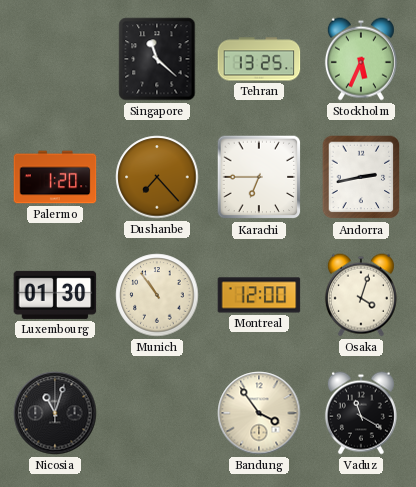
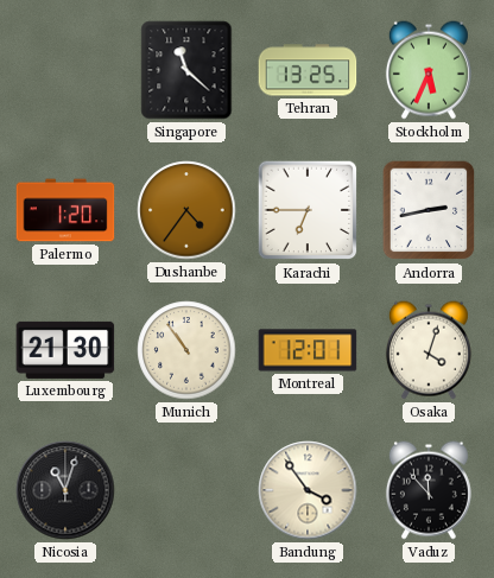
Dushanbe: 7:23 -> 4:36 (186, 210)
Luxembourg: 01:30 -> 21:30 (65, 350)
Montreal: 12:00 -> 12:01 (308, 350)
Vaduz: 11:20 -> 11:53 (429, 490)
